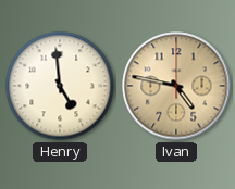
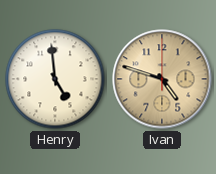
Ivan: 4:47 -> 4:48 (162, 79)
